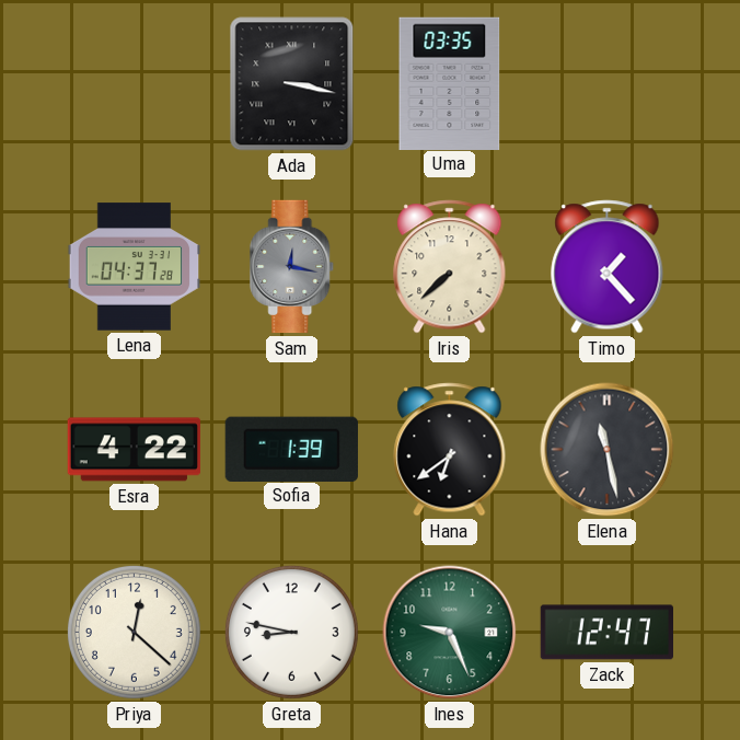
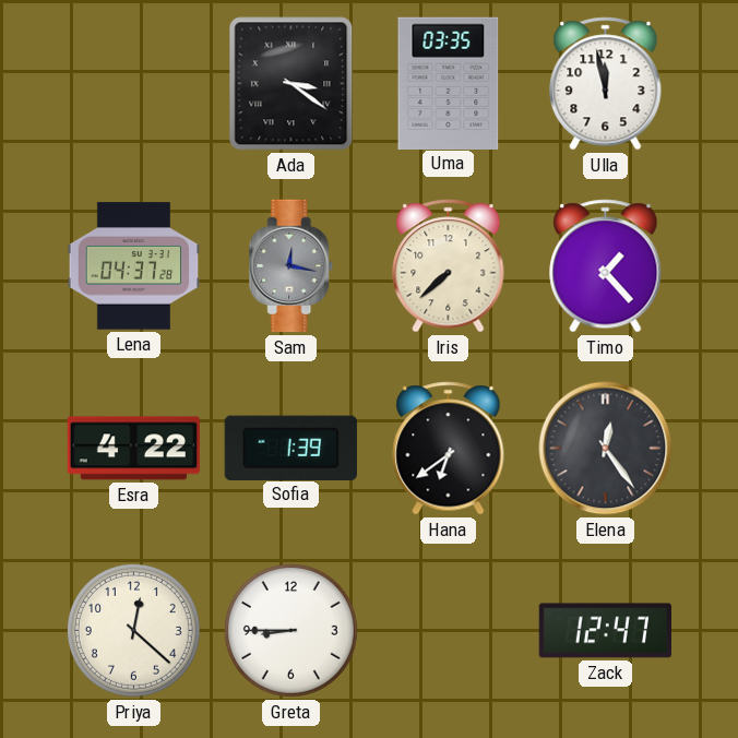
Ada: 3:17 -> 3:21 (291, 84)
Ulla: none -> 11:58 (606, 84)
Elena: 11:28 -> 12:24 (606, 449)
Greta: 8:47 -> 8:45 (290, 630)
Ines: 9:26 -> none (450, 633)
